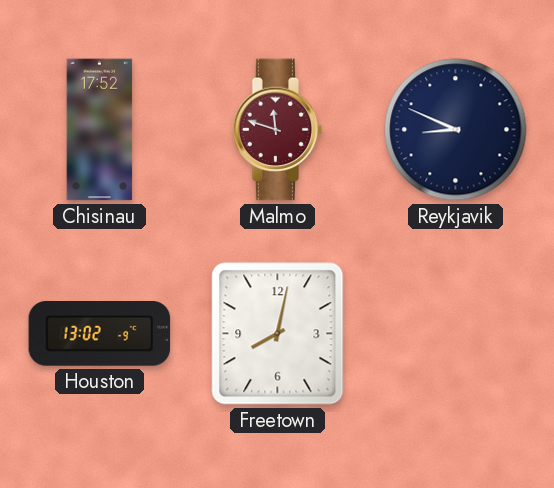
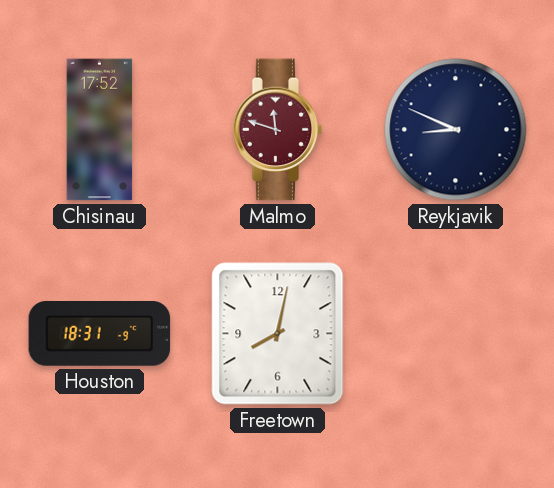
Houston: 13:02 -> 18:31 (100, 334)
